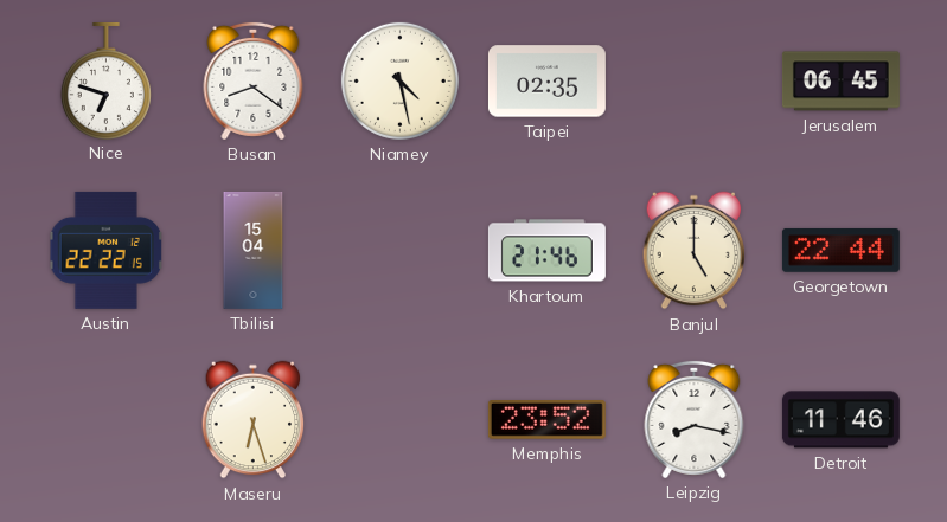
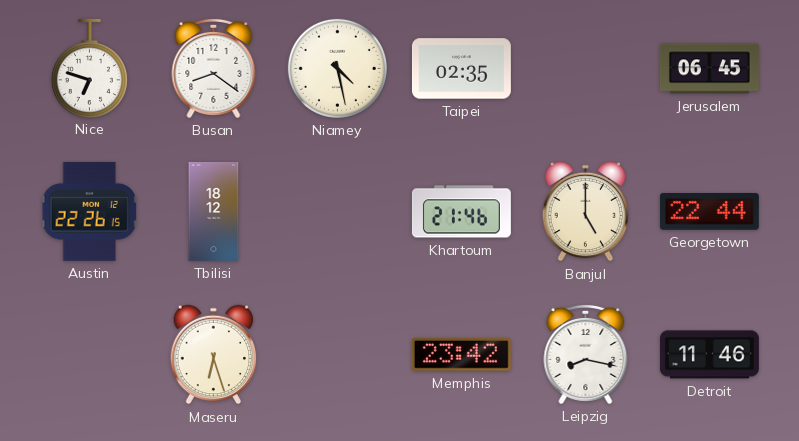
Austin: 22:22 -> 22:26 (90, 211)
Tbilisi: 15:04 -> 18:12 (214, 211)
Memphis: 23:52 -> 23:42 (461, 354)
